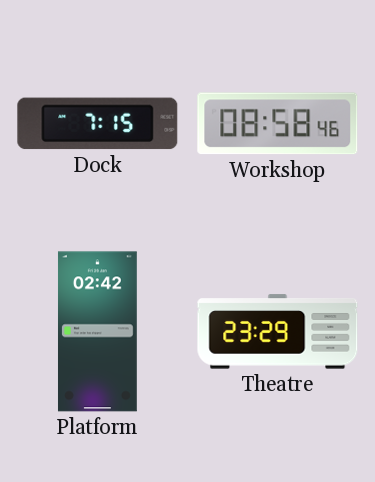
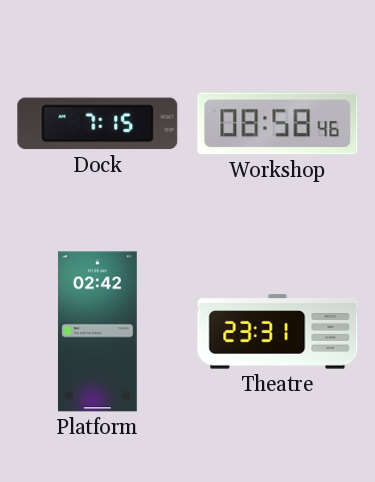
Theatre: 23:29 -> 23:31 (278, 332)
